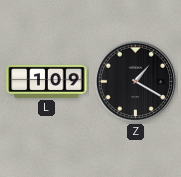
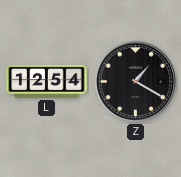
L: 1:09 -> 12:54 (47, 81)
